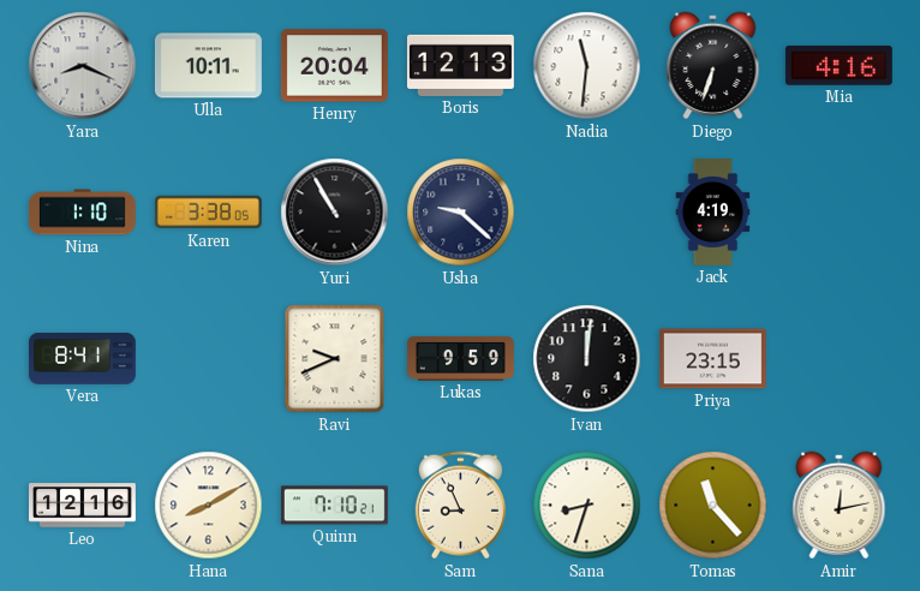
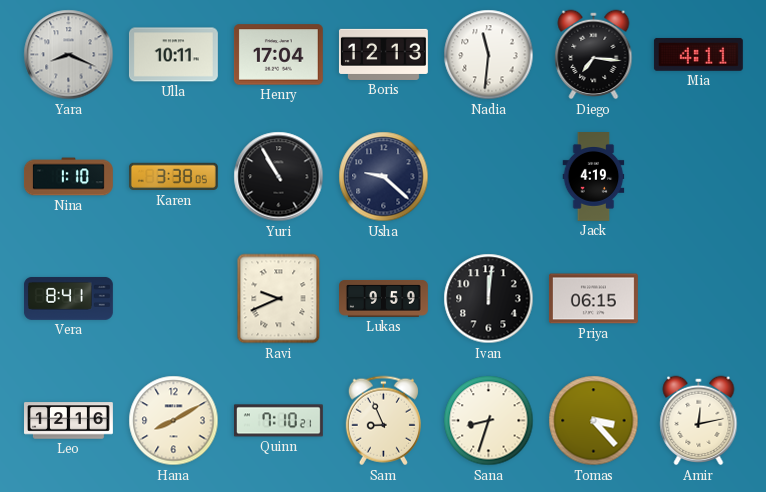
Henry: 20:04 -> 17:04 (278, 55)
Diego: 6:33 -> 7:16 (594, 55)
Mia: 4:16 -> 4:11 (698, 54)
Priya: 23:15 -> 06:15 (593, 299)
Tomas: 11:23 -> 3:23 (594, 421)
